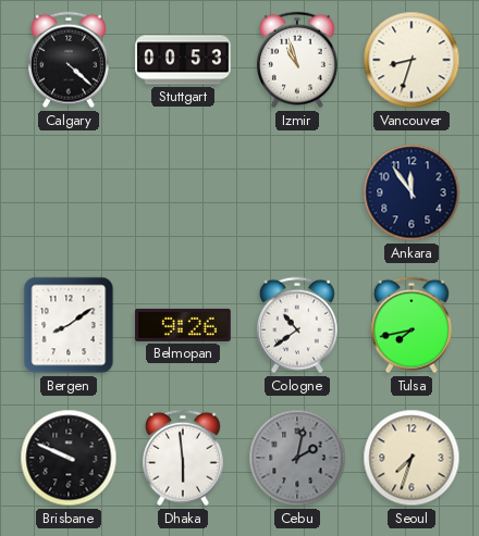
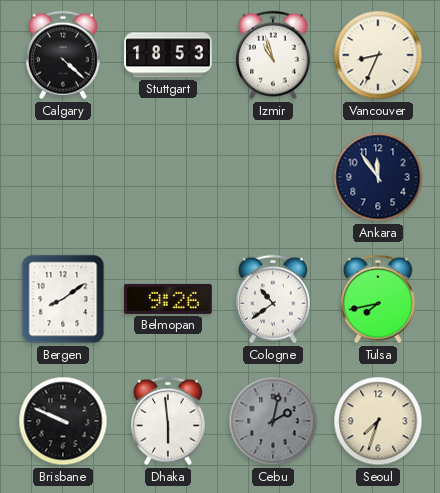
Stuttgart: 00:53 -> 18:53 (168, 55)
Vancouver: 8:33 -> 8:34 (378, 55)
